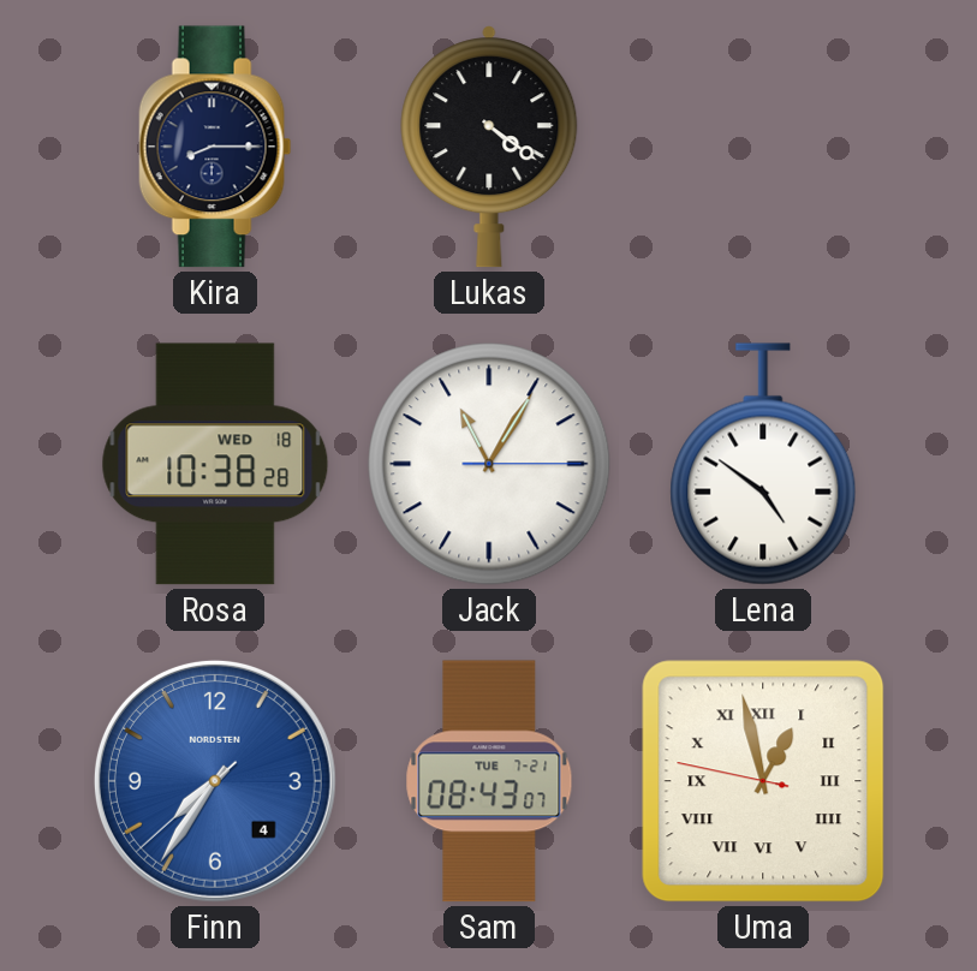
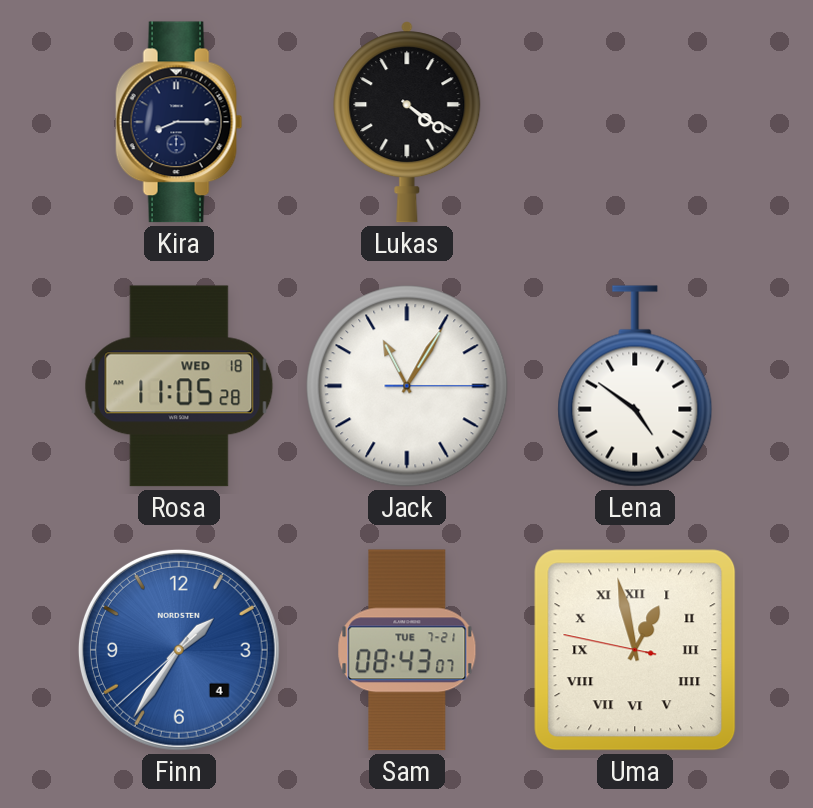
Rosa: 10:38 -> 11:05 (179, 386)
Finn: 7:35 -> 1:35 (179, 650)
